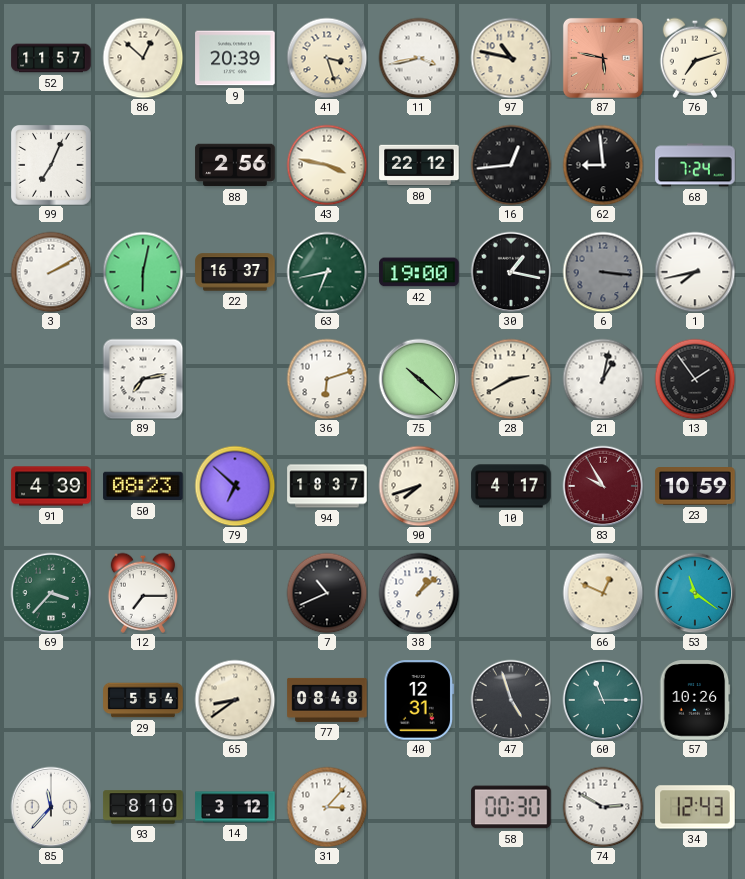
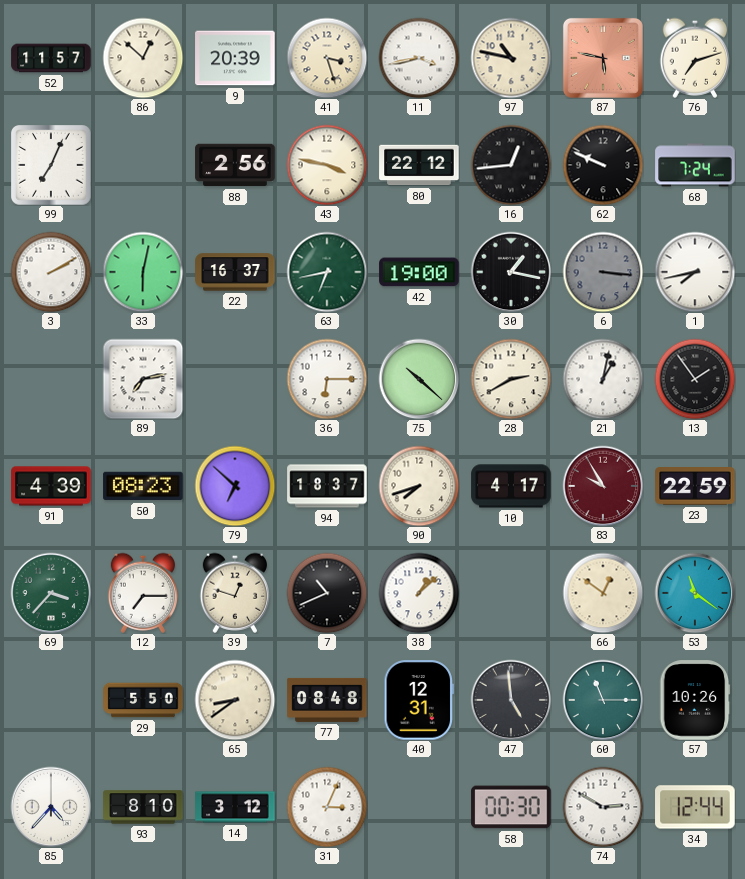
62: 8:59 -> 9:49 (603, 165)
36: 6:12 -> 6:15 (327, 379)
23: 10:59 -> 22:59 (695, 486)
39: none -> 12:48 (234, 593)
66: 12:49 -> 12:51 (603, 593)
29: 5:54 -> 5:50 (143, 700)
47: 4:57 -> 4:59 (511, 700)
85: 11:37 -> 4:37 (51, 807)
31: 3:07 -> 3:04 (327, 807)
34: 12:43 -> 12:44 (695, 807)
